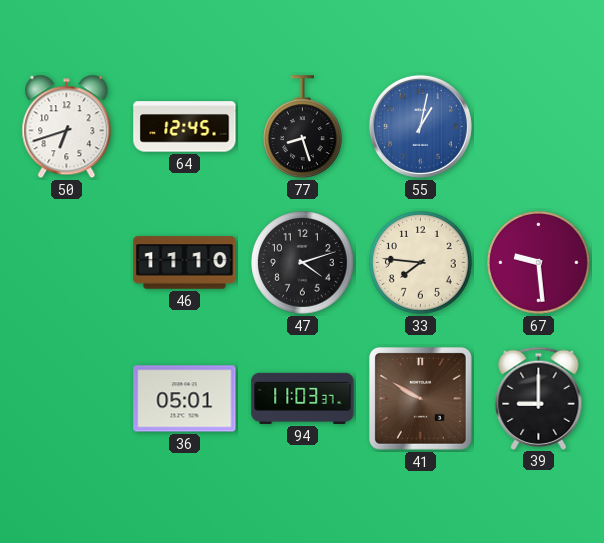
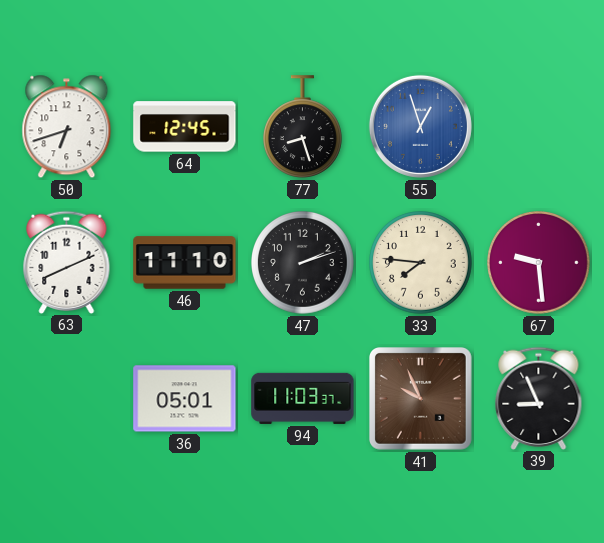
55: 1:02 -> 12:57 (420, 126)
63: none -> 8:11 (67, 262)
47: 4:12 -> 2:12 (303, 263)
41: 9:50 -> 9:56 (421, 399)
39: 9:00 -> 8:56 (539, 398)
